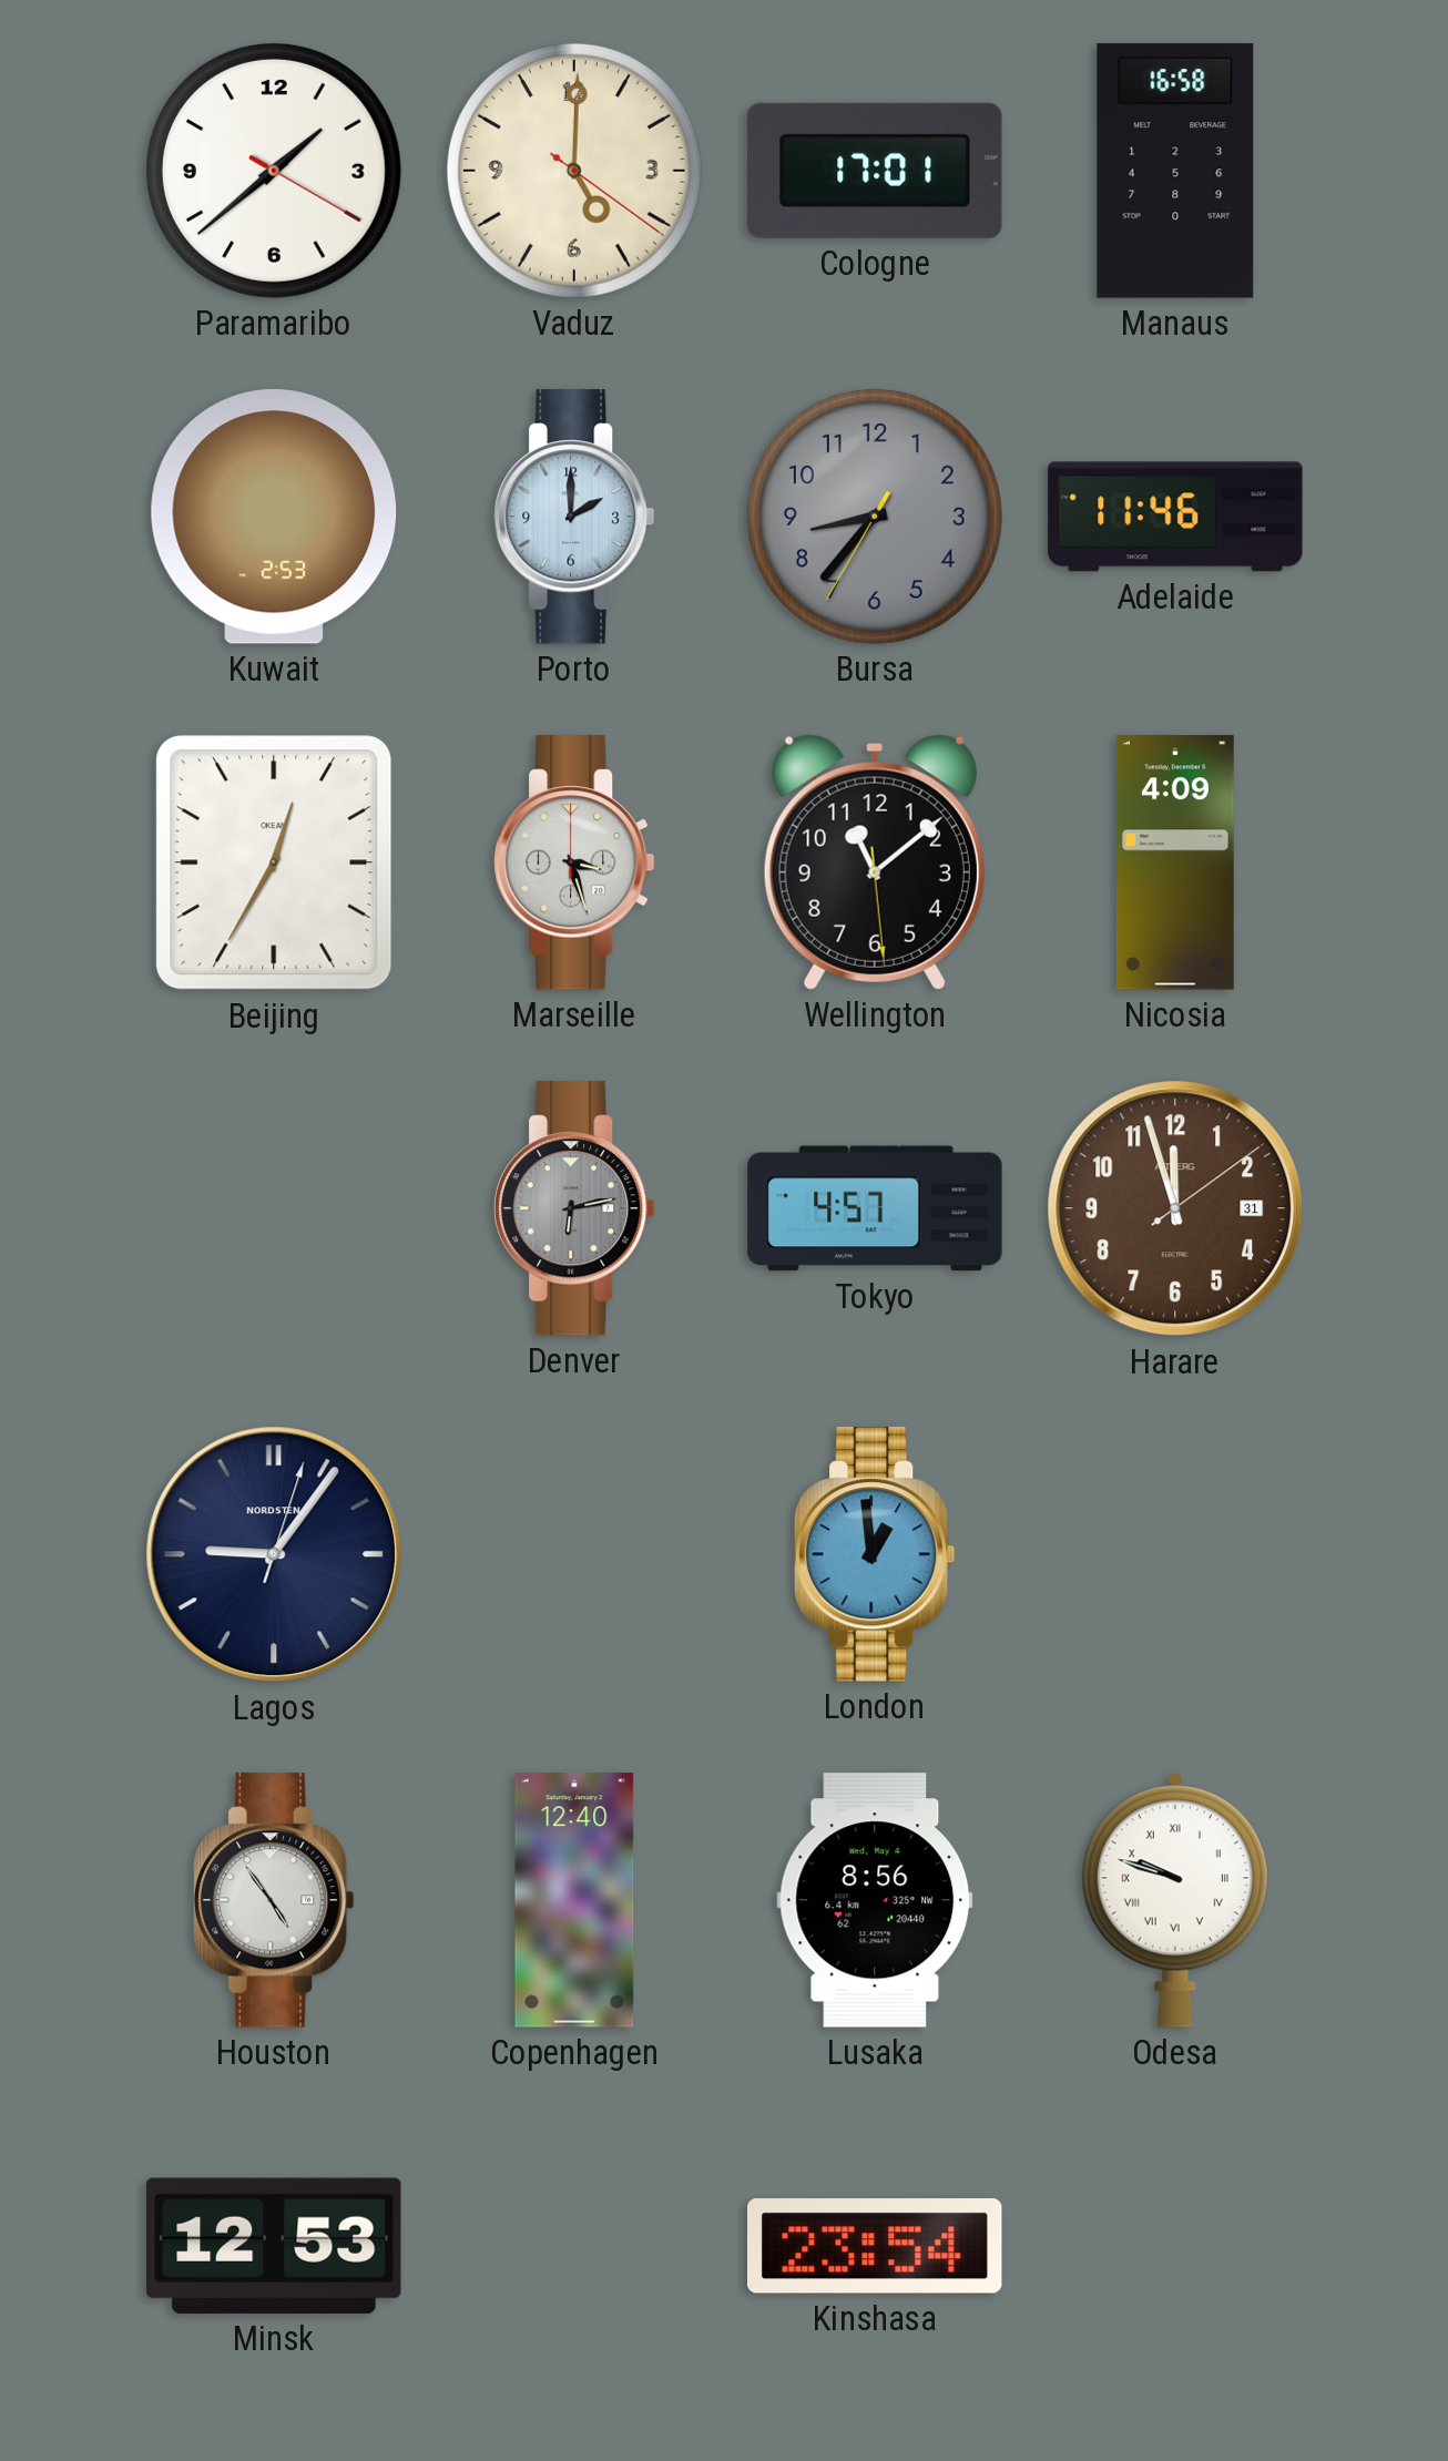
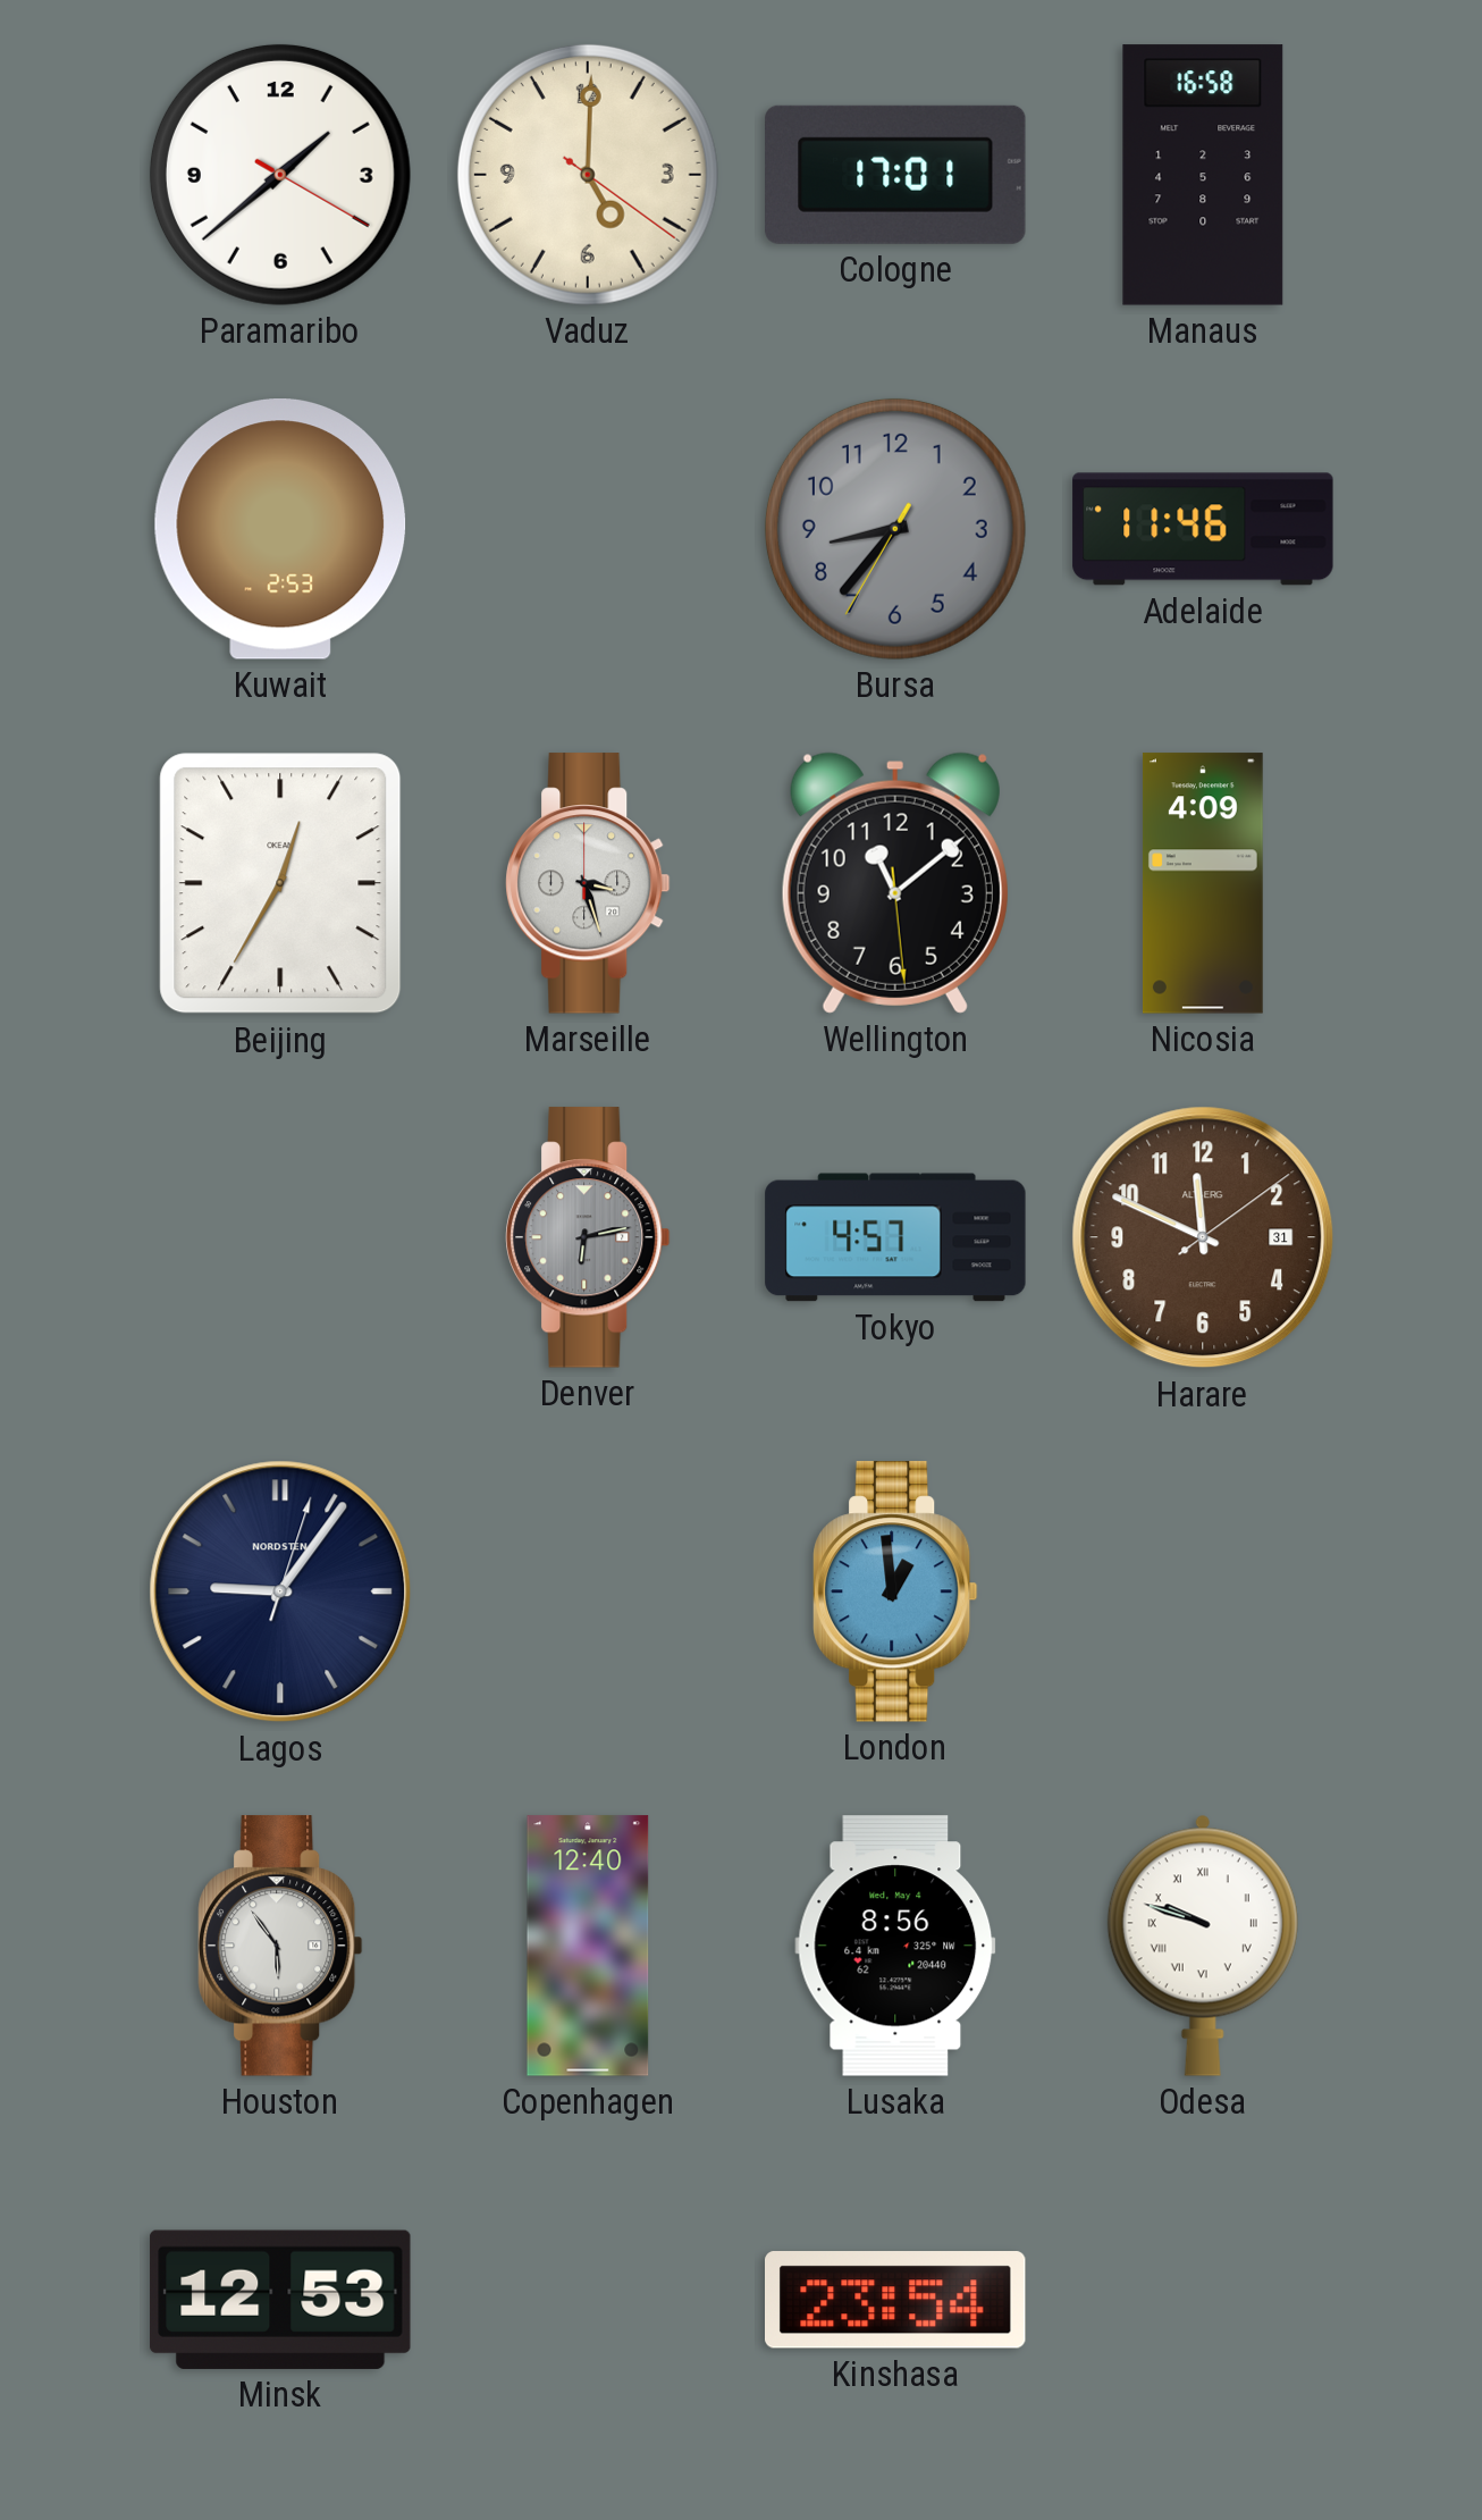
Porto: 2:00 -> none (575, 517)
Harare: 11:57 -> 11:49 (1203, 1237)
Houston: 4:54 -> 5:54 (281, 1946)
